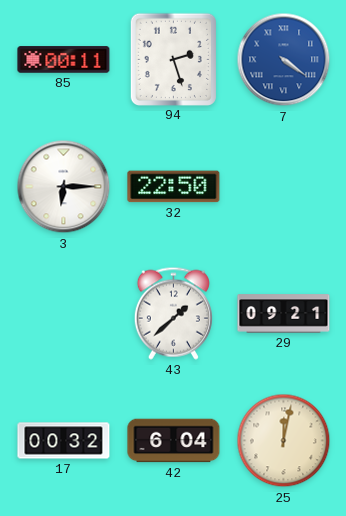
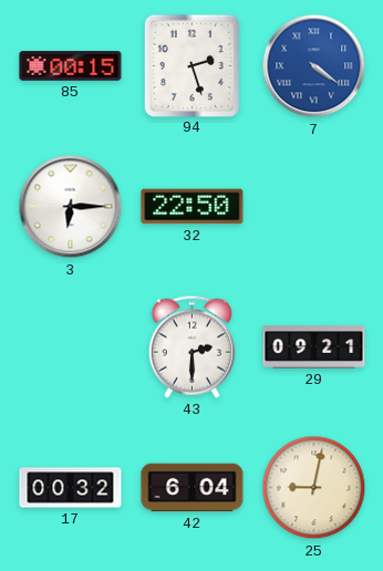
85: 00:11 -> 00:15 (71, 66)
43: 1:38 -> 2:30 (191, 346)
25: 12:02 -> 9:02 (314, 488)
